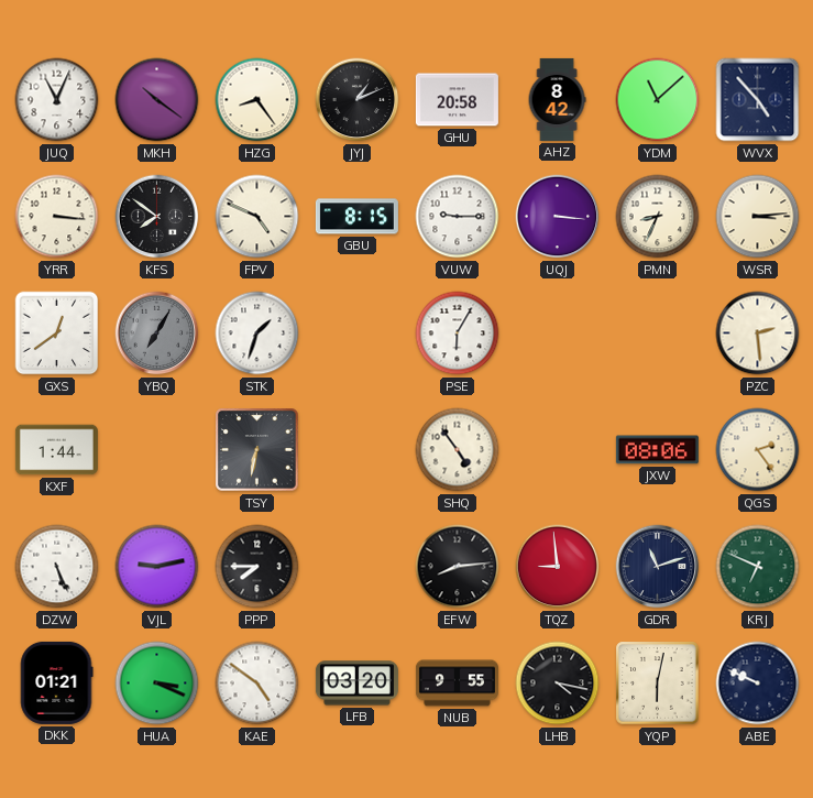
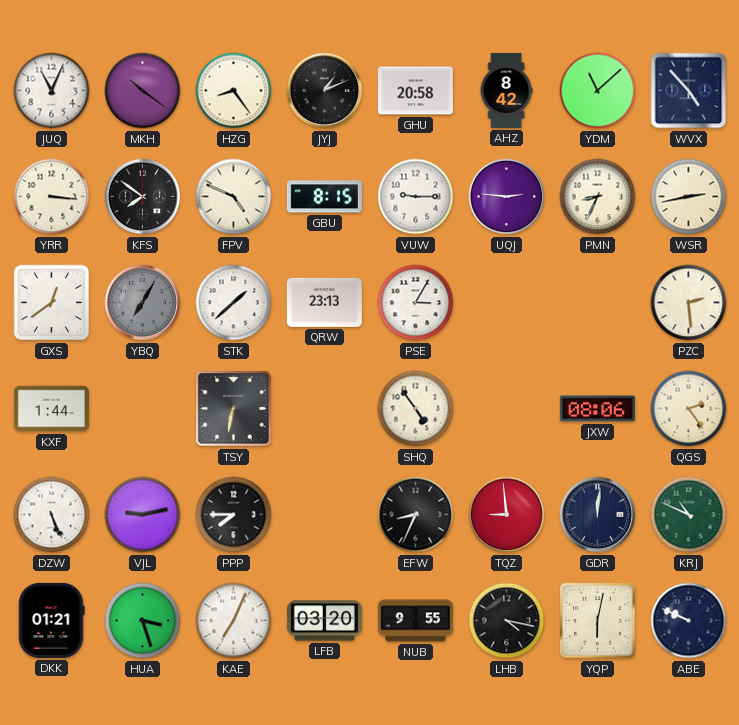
UQJ: 3:16 -> 2:46 (507, 197)
WSR: 3:14 -> 2:43 (689, 197)
STK: 1:33 -> 1:38 (234, 303)
QRW: none -> 23:13 (324, 302)
PSE: 6:05 -> 3:05 (416, 303)
EFW: 8:14 -> 8:34 (416, 515)
GDR: 11:12 -> 12:01 (598, 515)
KRJ: 6:49 -> 10:49 (689, 515)
HUA: 3:19 -> 3:27 (143, 621)
KAE: 4:51 -> 7:04 (234, 621)
